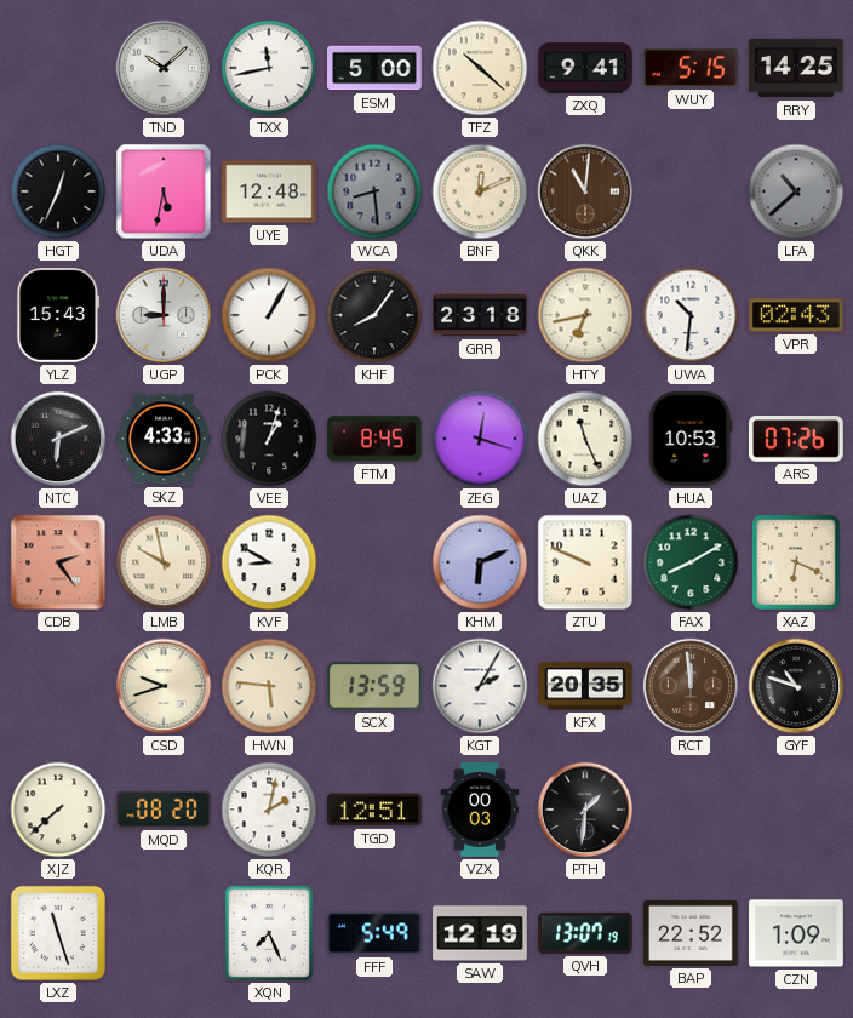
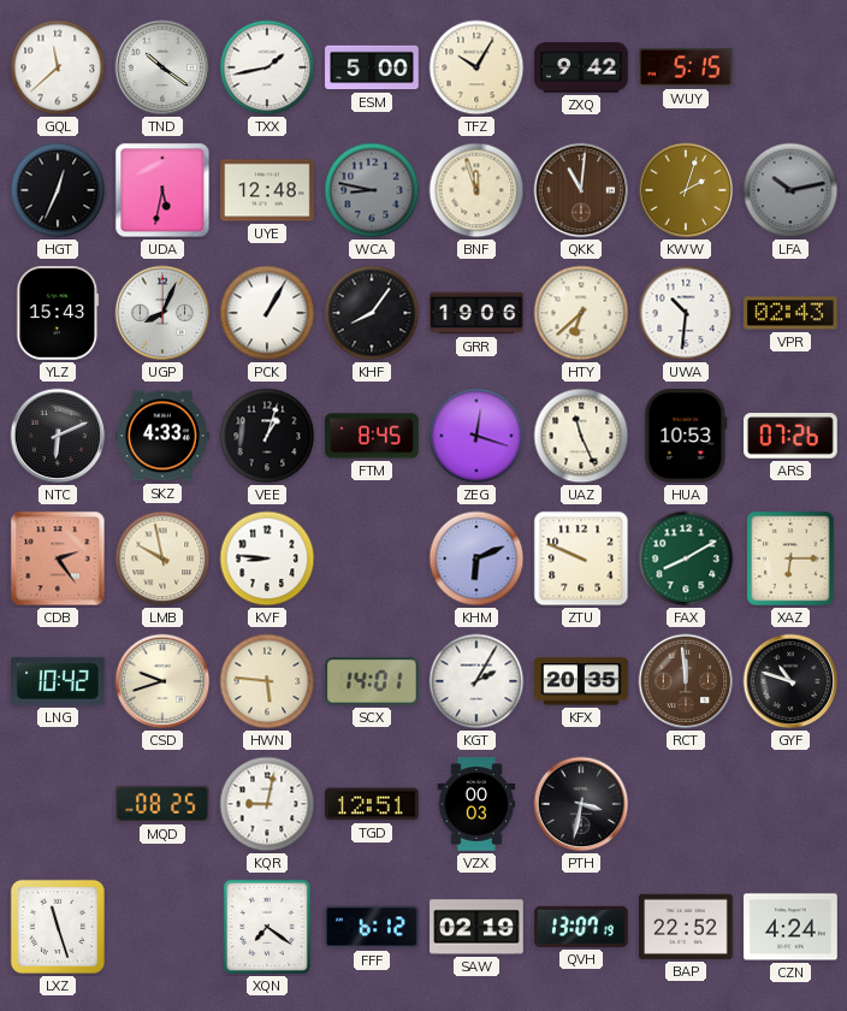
GQL: none -> 11:38 (58, 67)
TND: 10:08 -> 10:21 (162, 67)
TXX: 11:43 -> 1:43 (267, 67)
TFZ: 10:22 -> 10:05 (476, 67)
ZXQ: 9:41 -> 9:42 (581, 67)
RRY: 14:25 -> none (796, 68)
WCA: 8:29 -> 8:47 (372, 190)
BNF: 12:11 -> 11:57 (476, 190)
KWW: none -> 2:03 (686, 190)
LFA: 10:38 -> 10:13 (790, 190)
UGP: 9:00 -> 8:04 (162, 313)
GRR: 23:18 -> 19:06 (476, 313)
HTY: 6:43 -> 6:38 (581, 313)
KVF: 8:50 -> 8:46 (267, 558)
XAZ: 6:19 -> 6:15 (792, 558)
LNG: none -> 10:42 (59, 681)
SCX: 13:59 -> 14:01 (373, 681)
XJZ: 7:38 -> none (58, 810)
MQD: 08:20 -> 08:25 (164, 804)
KQR: 2:02 -> 9:02 (267, 804)
PTH: 1:31 -> 3:32 (581, 804)
XQN: 7:26 -> 7:21 (267, 927)
FFF: 5:49 -> 6:12 (372, 927)
SAW: 12:19 -> 02:19 (476, 927)
CZN: 1:09 -> 4:24 (790, 927)
